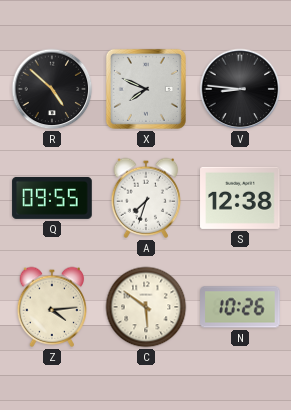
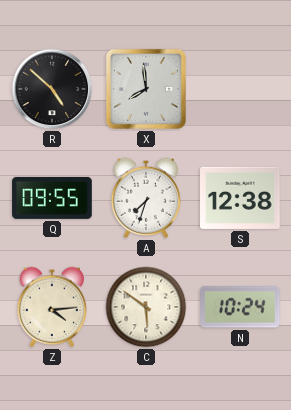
X: 7:49 -> 7:59 (146, 89)
V: 8:46 -> none (240, 89)
N: 10:26 -> 10:24 (240, 307)
